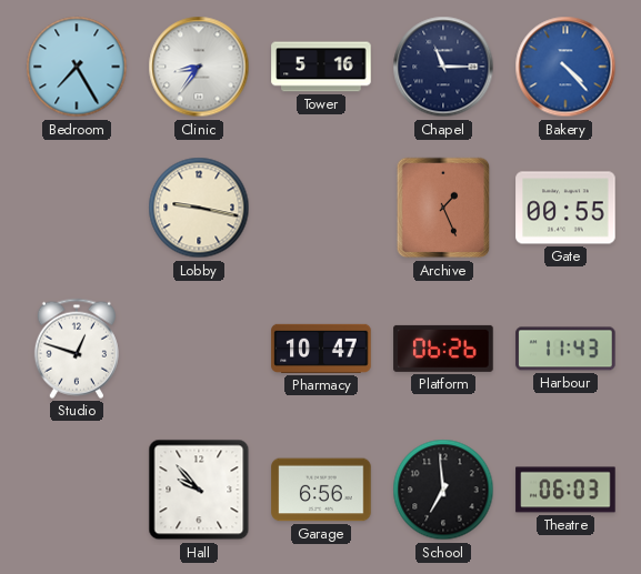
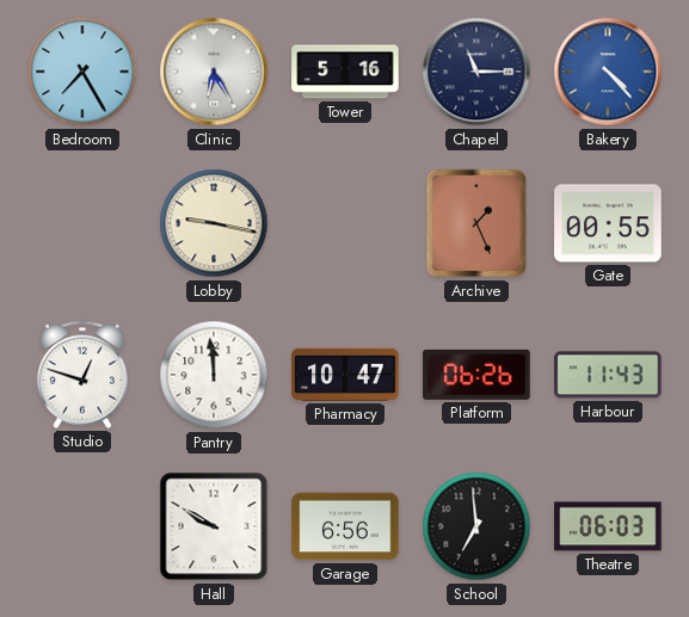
Clinic: 8:36 -> 6:25 (214, 72)
Pantry: none -> 11:59 (214, 375)
Hall: 9:53 -> 9:50 (214, 526)
